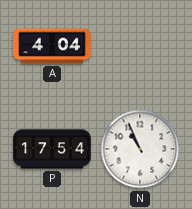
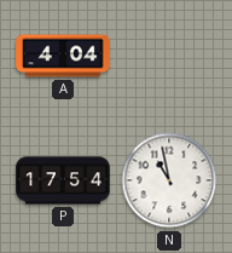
N: 10:56 -> 10:58 (169, 180)
